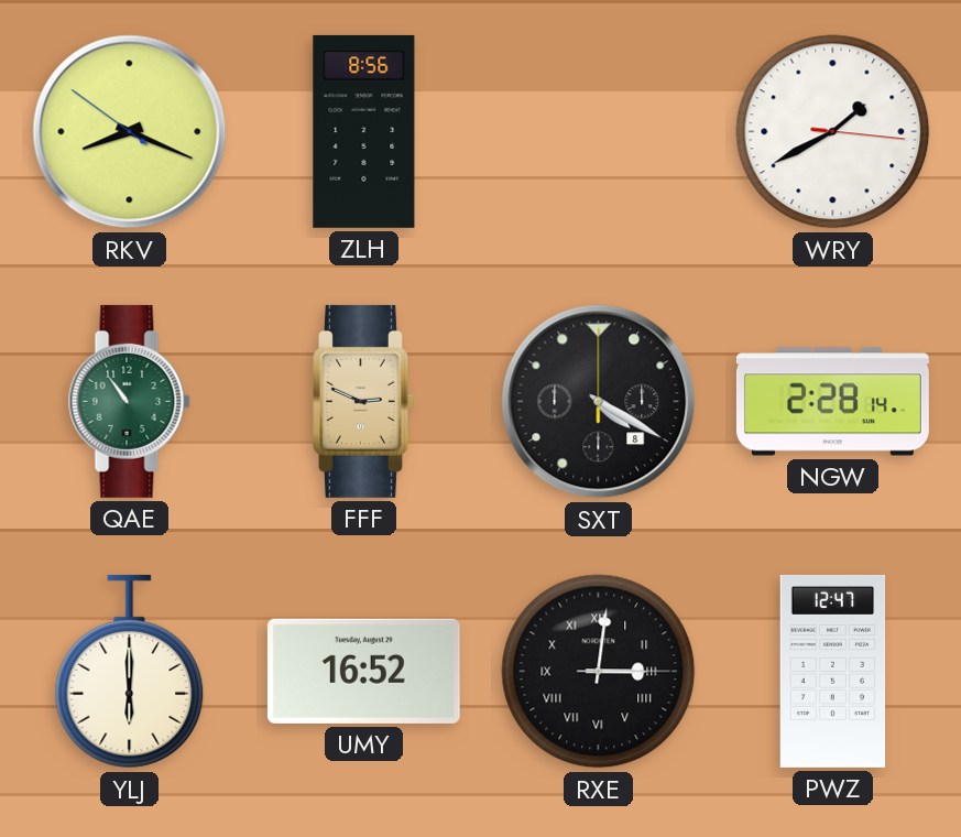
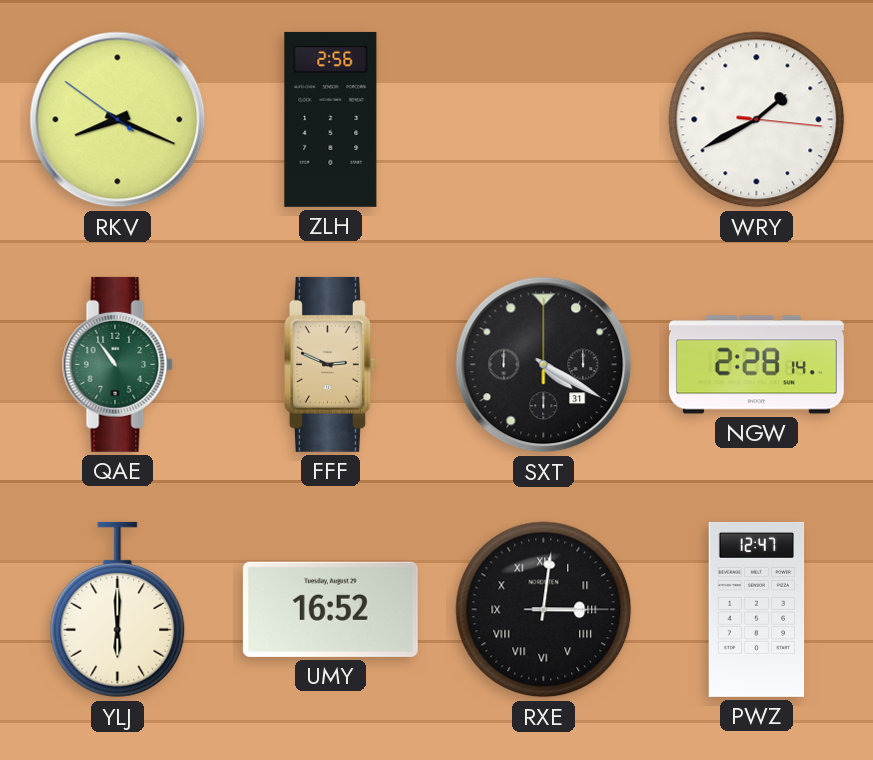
ZLH: 8:56 -> 2:56 (331, 119)
SXT date: 8 -> 31 (544, 365)
